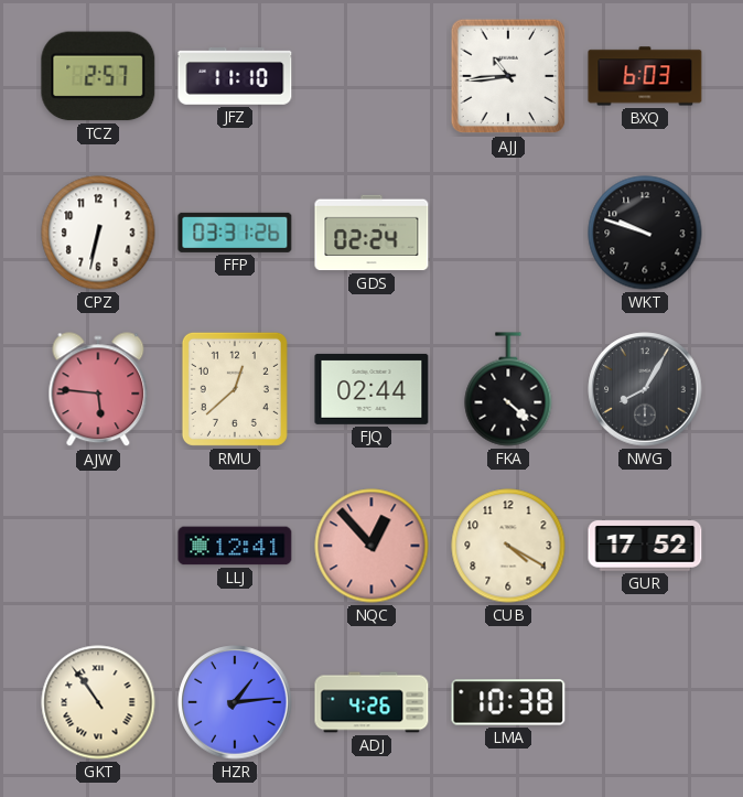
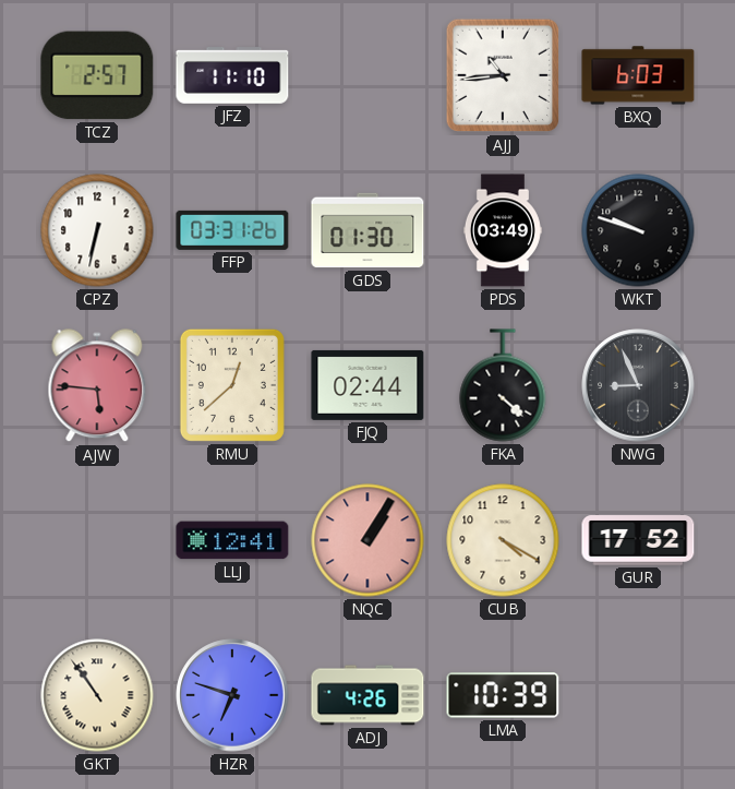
GDS: 02:24 -> 01:30 (367, 230)
PDS: none -> 03:49 (503, 230)
NWG: 8:05 -> 8:56 (638, 385)
NQC: 12:53 -> 1:05 (367, 540)
HZR: 1:14 -> 6:48 (232, 695)
LMA: 10:38 -> 10:39 (503, 695)
